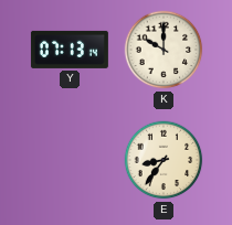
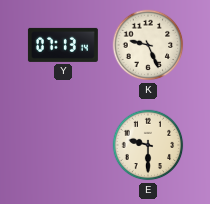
K: 10:00 -> 9:26 (148, 45)
E: 8:36 -> 9:30 (148, 145)
